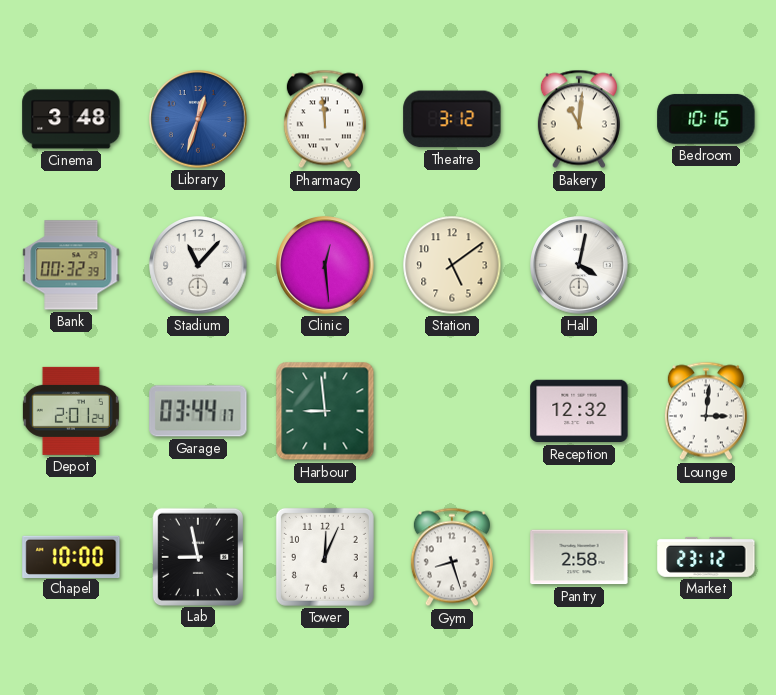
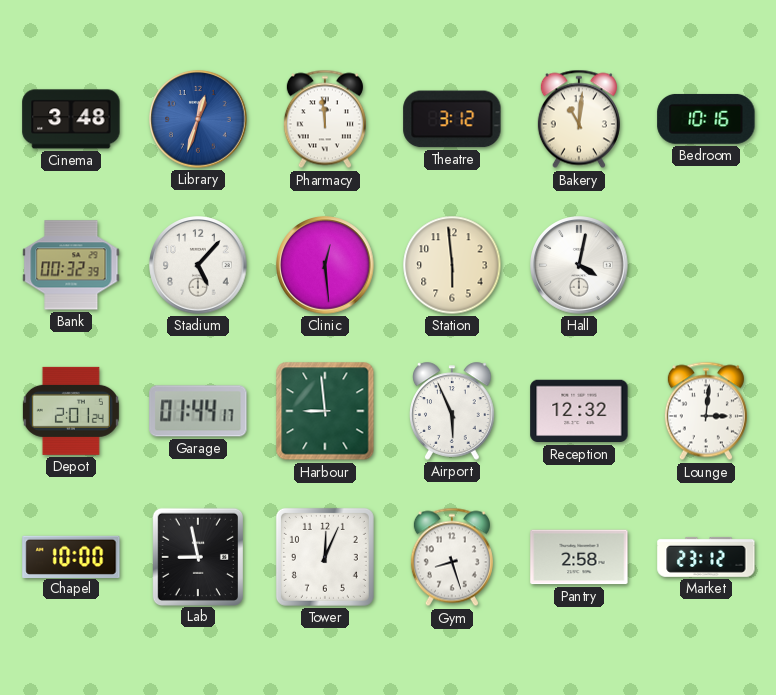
Stadium: 11:07 -> 5:07 (198, 265)
Station: 5:09 -> 5:59 (452, 265)
Garage: 03:44 -> 01:44 (198, 411)
Airport: none -> 5:56 (452, 411)
